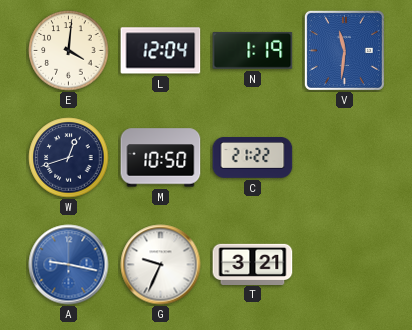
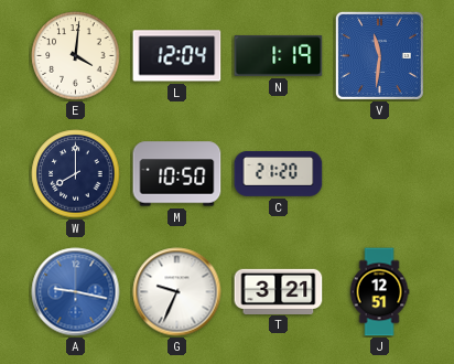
W: 12:42 -> 8:00 (76, 174)
C: 21:22 -> 21:20 (279, 174)
J: none -> 12:51 (379, 292)
